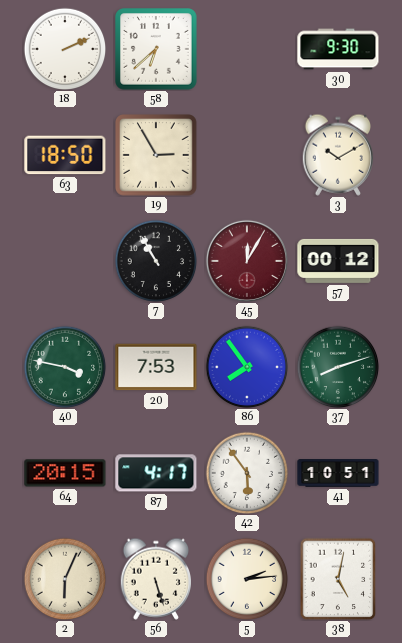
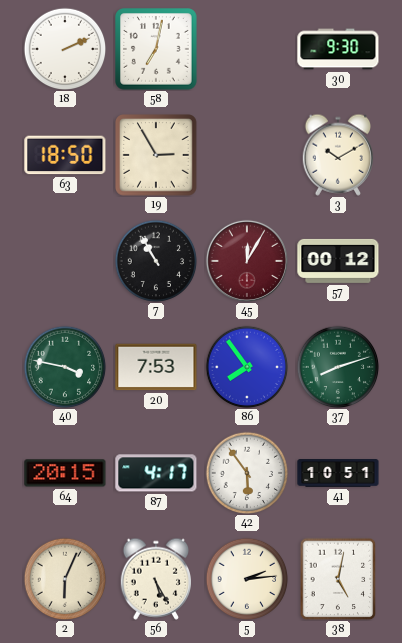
58: 6:38 -> 7:02 (157, 50)
56: 5:27 -> 5:25 (155, 579)
